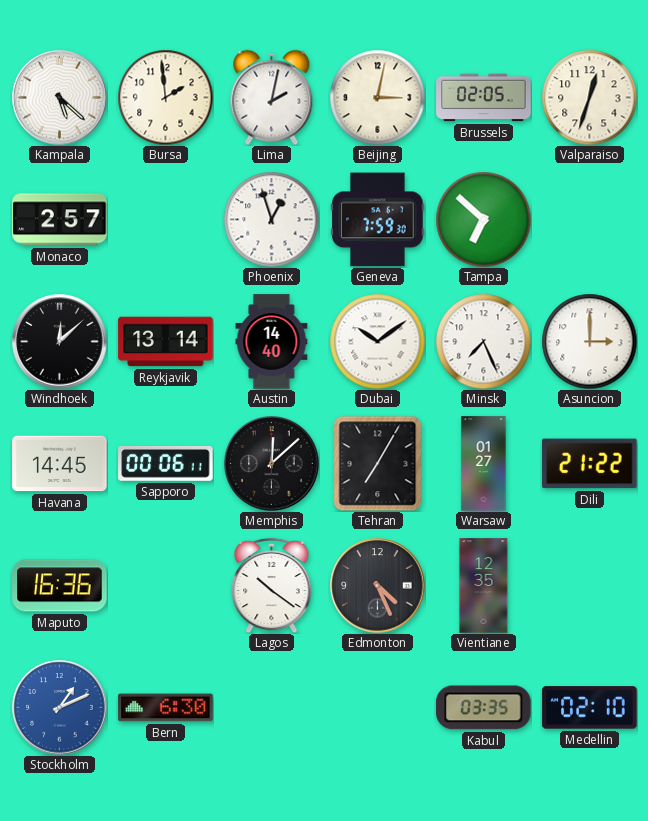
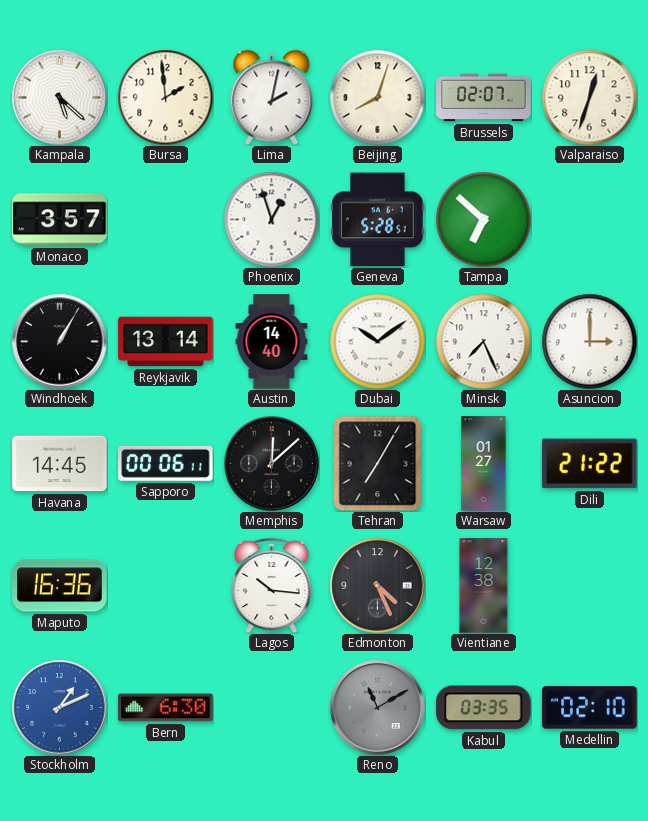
Beijing: 3:02 -> 8:03 (377, 97)
Brussels: 02:05 -> 02:07 (484, 98)
Monaco: 2:57 -> 3:57 (60, 220)
Geneva: 7:59 -> 5:28 (378, 220)
Windhoek: 12:08 -> 1:05 (60, 342)
Lagos: 10:21 -> 10:16 (272, 585)
Vientiane: 12:35 -> 12:38 (484, 586)
Reno: none -> 11:10 (378, 708)
